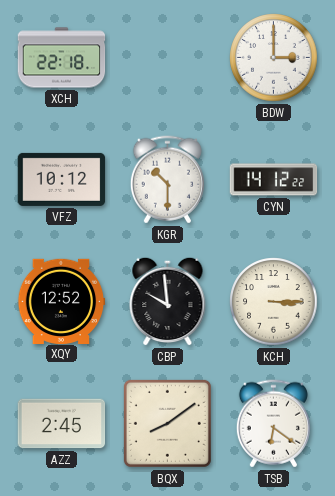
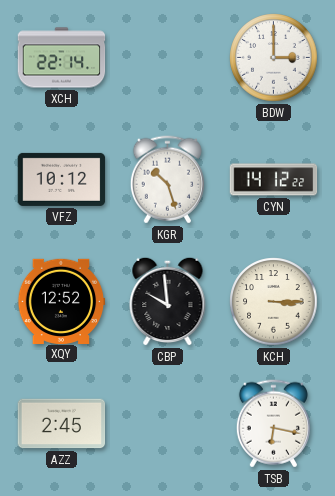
XCH: 22:18 -> 22:14 (62, 58)
KGR: 10:30 -> 10:27 (167, 180)
BQX: 8:09 -> none (167, 423)
TSB: 6:21 -> 6:17 (273, 424)
